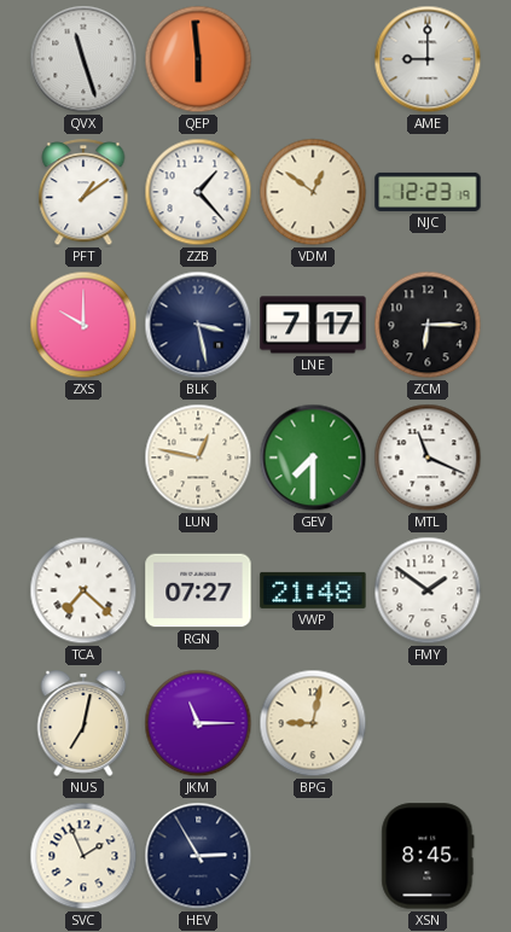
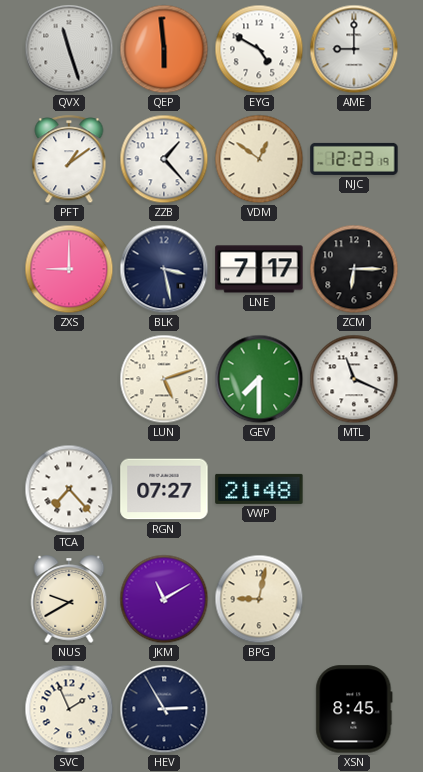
EYG: none -> 4:50 (259, 49)
ZXS: 10:00 -> 9:00 (69, 269)
LUN: 12:47 -> 5:12 (164, 379)
TCA: 7:22 -> 7:23 (69, 489)
FMY: 1:51 -> none (428, 590)
NUS: 7:02 -> 9:40 (69, 599)
JKM: 11:15 -> 11:10 (164, 599)
